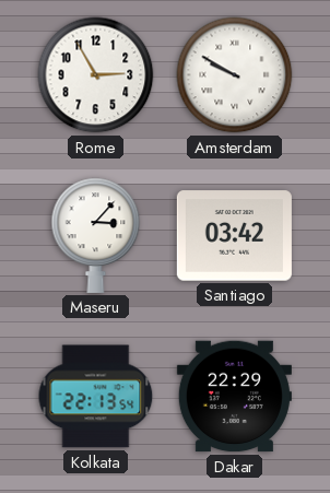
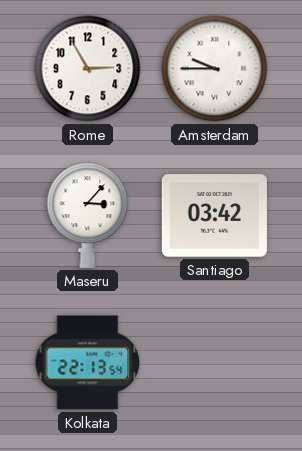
Amsterdam: 9:50 -> 9:45 (215, 69)
Dakar: 22:29 -> none (234, 397)
